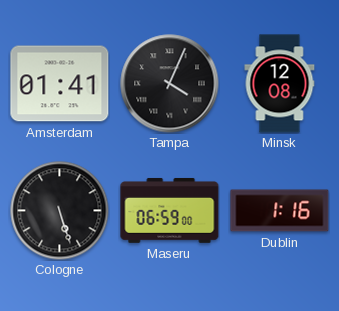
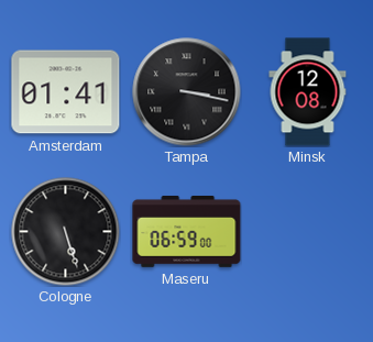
Tampa: 4:04 -> 3:17 (187, 92)
Dublin: 1:16 -> none (280, 211)
